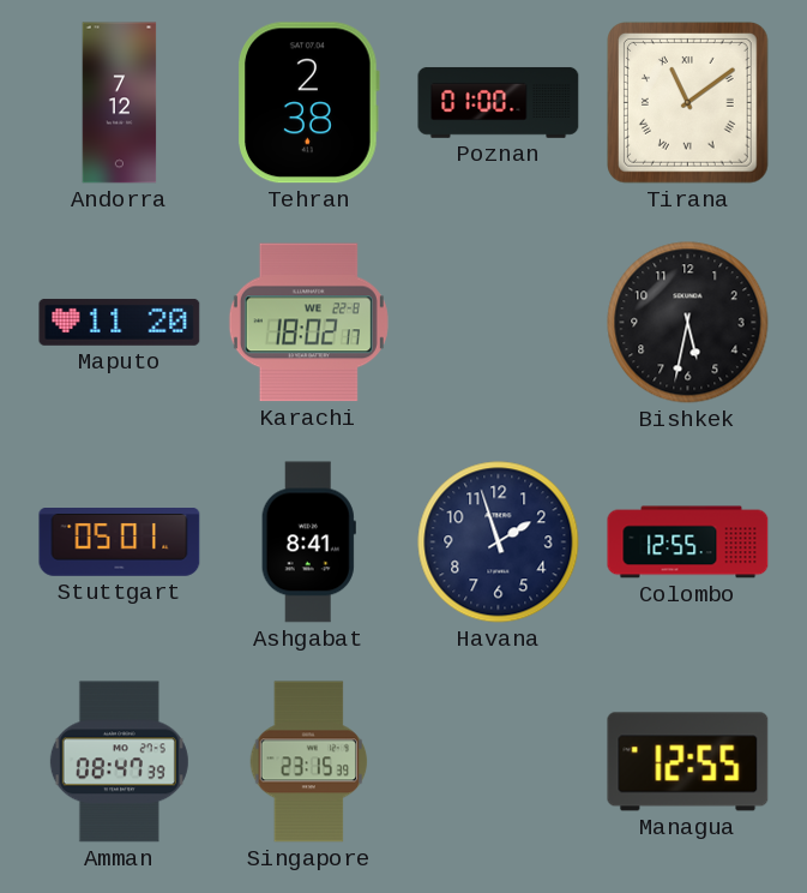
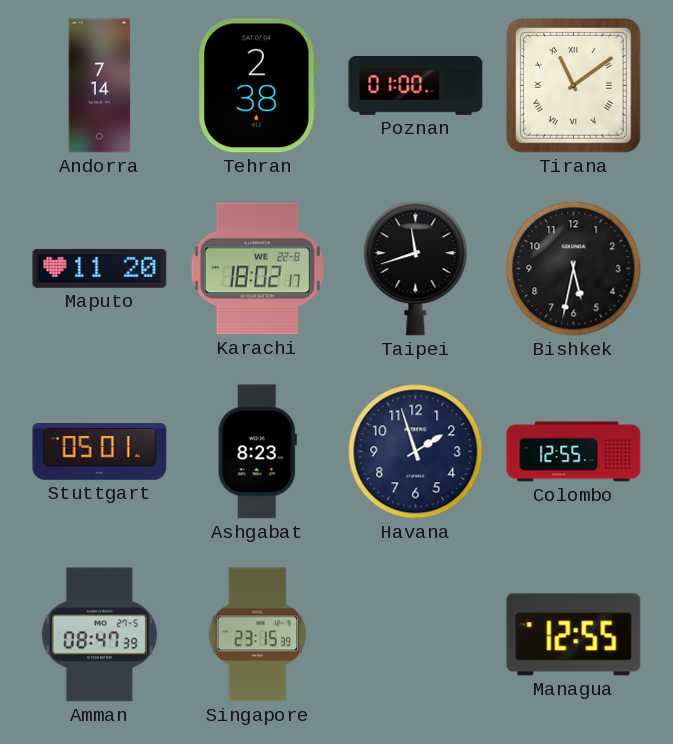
Andorra: 7:12 -> 7:14 (100, 86)
Taipei: none -> 11:42 (416, 269)
Ashgabat: 8:41 -> 8:23 (257, 452)
